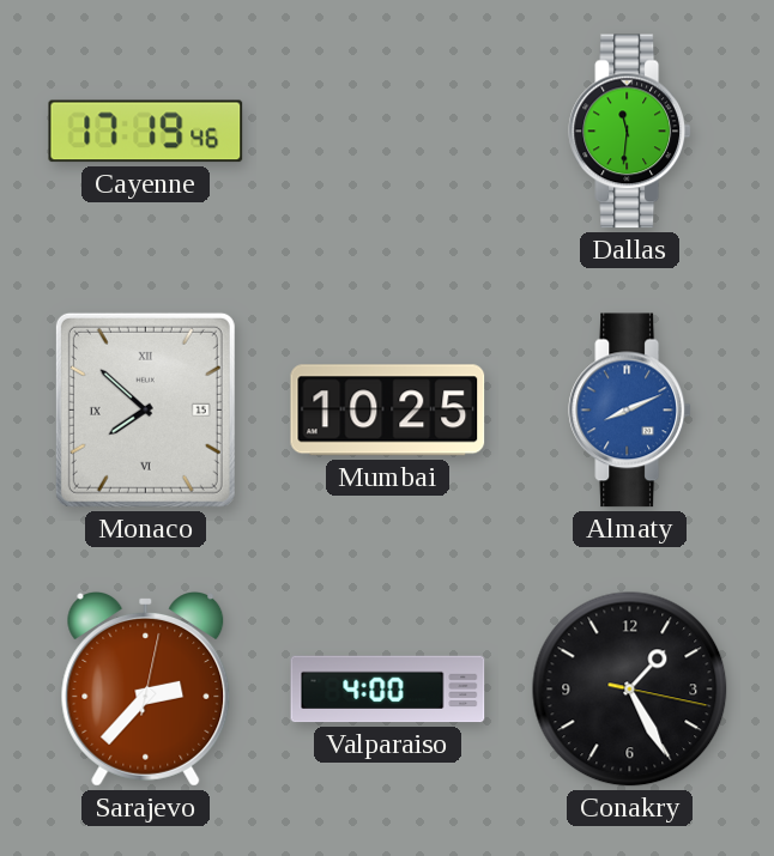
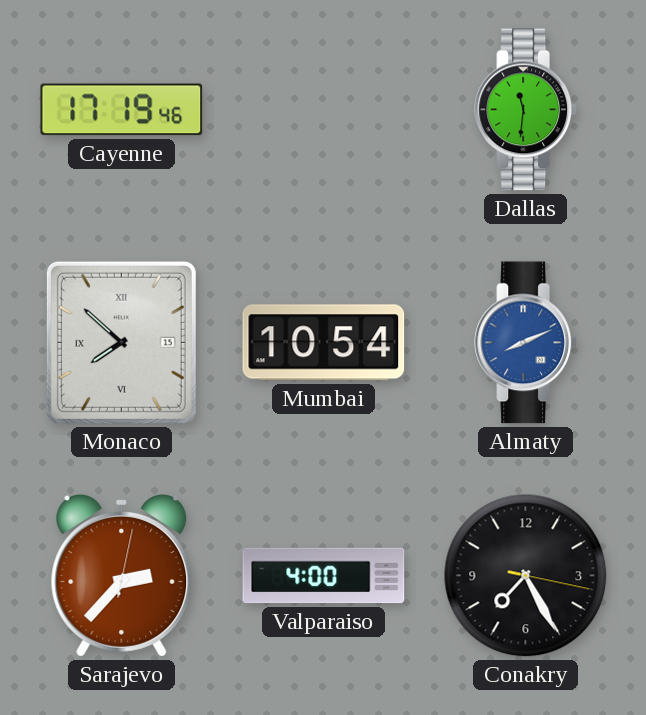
Mumbai: 10:25 -> 10:54 (324, 343)
Conakry: 1:25 -> 7:25 (526, 576)
